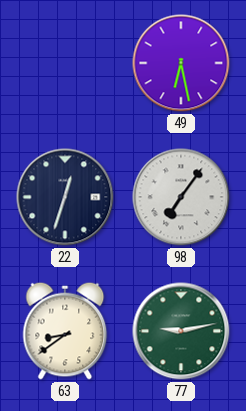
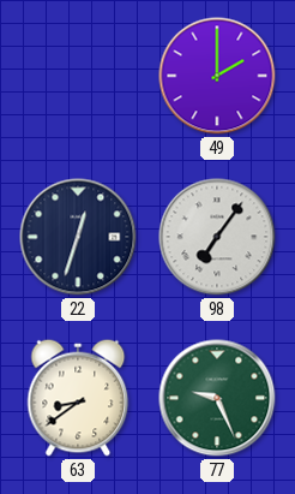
49: 6:28 -> 2:00 (217, 76)
77: 9:13 -> 9:26 (217, 398)
